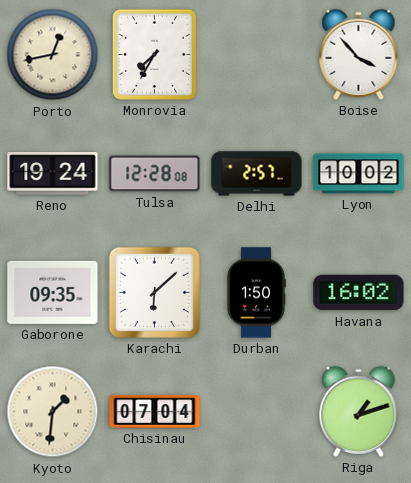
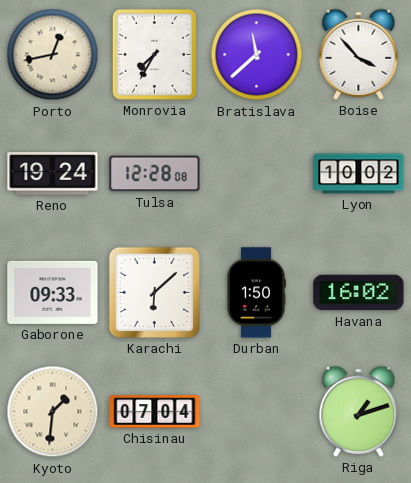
Bratislava: none -> 11:38 (257, 55)
Delhi: 2:57 -> none (257, 174)
Gaborone: 09:35 -> 09:33 (53, 292)
